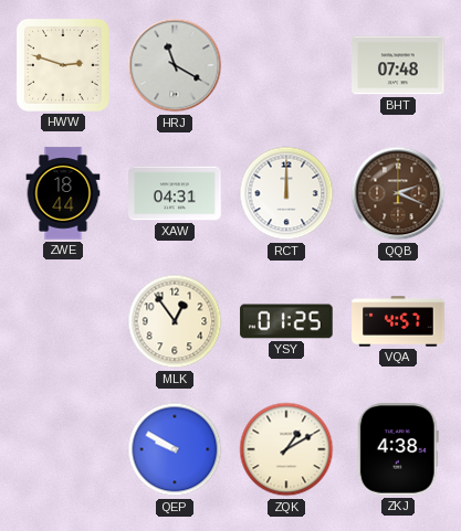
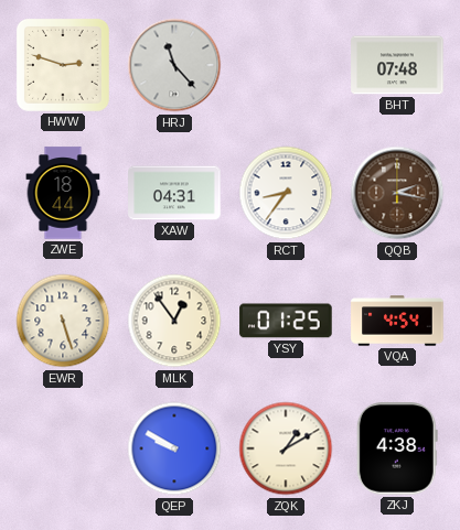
HRJ: 11:20 -> 11:23 (174, 65)
RCT: 12:00 -> 8:36 (286, 193)
QQB: 2:19 -> 2:17 (397, 193)
EWR: none -> 5:27 (63, 321)
VQA: 4:57 -> 4:54 (397, 321)
